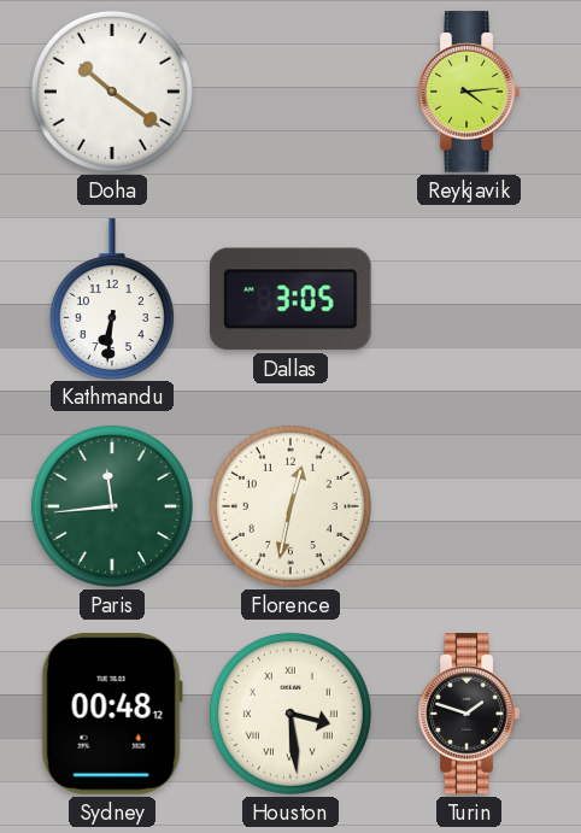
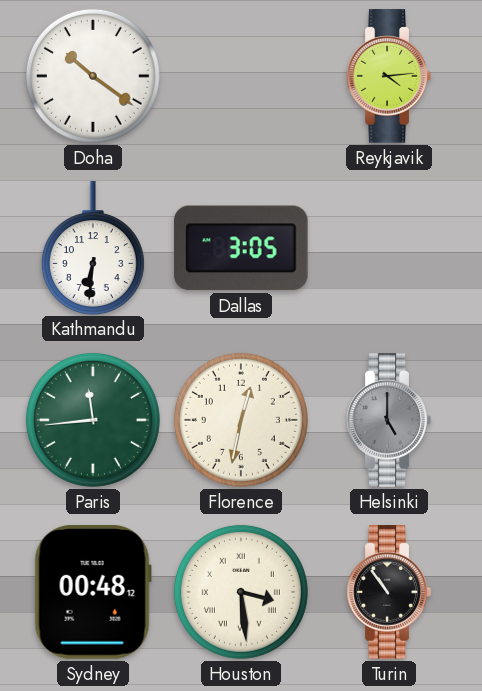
Helsinki: none -> 5:00 (389, 420)
Turin: 1:48 -> 10:54 (389, 592)
